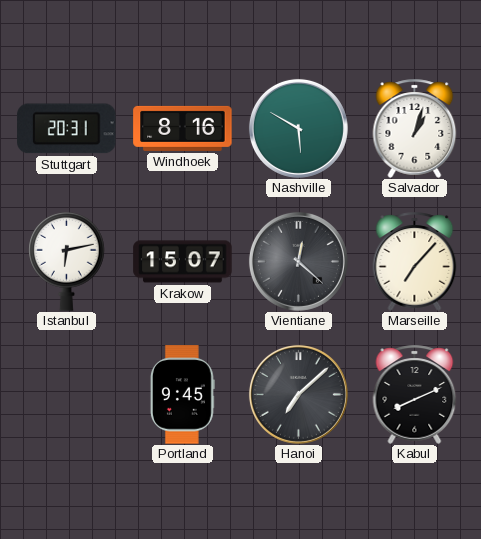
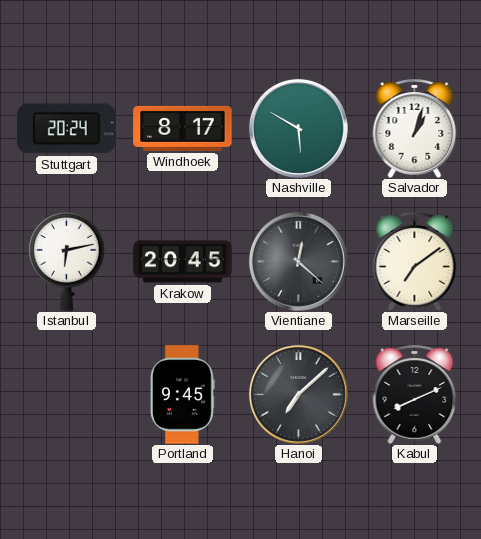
Stuttgart: 20:31 -> 20:24 (67, 129)
Windhoek: 8:16 -> 8:17 (183, 128)
Krakow: 15:07 -> 20:45 (183, 262)
Marseille: 7:07 -> 7:09 (415, 261)
